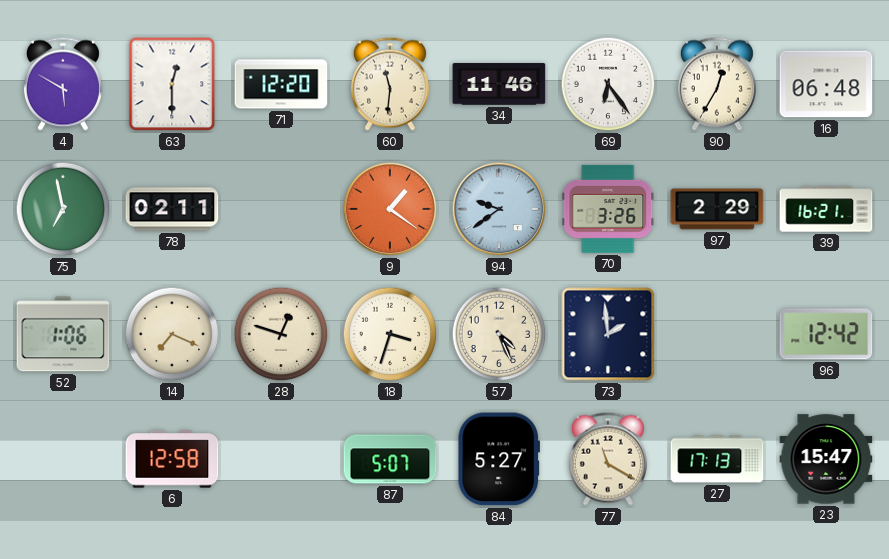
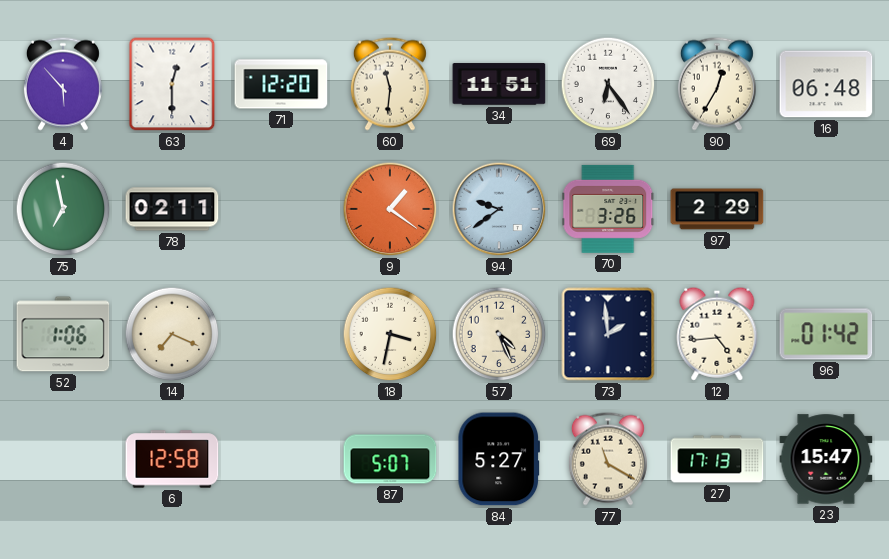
4: 5:50 -> 5:53 (63, 84)
34: 11:46 -> 11:51 (499, 84)
39: 16:21 -> none (826, 209)
28: 12:48 -> none (281, 334)
18: 3:33 -> 3:32 (390, 334)
12: none -> 4:44 (717, 334)
96: 12:42 -> 01:42 (826, 334)
